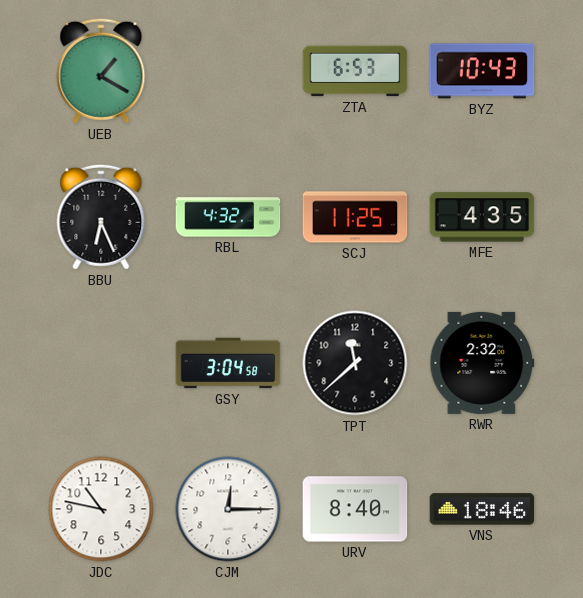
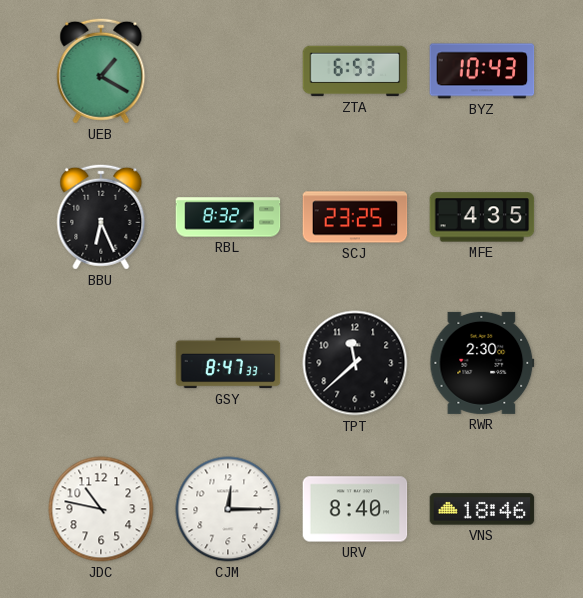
RBL: 4:32 -> 8:32 (228, 217)
SCJ: 11:25 -> 23:25 (355, 217)
GSY: 3:04 -> 8:47 (228, 363)
RWR: 2:32 -> 2:30 (482, 363)
